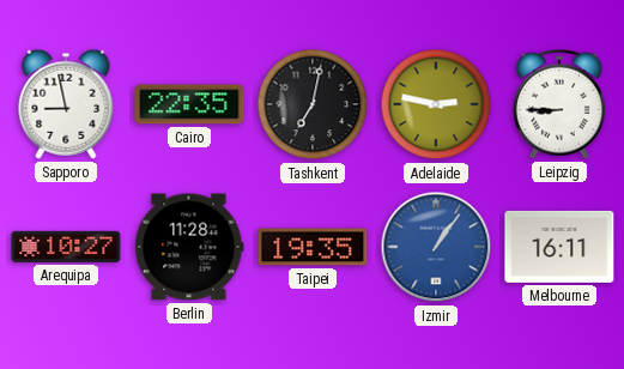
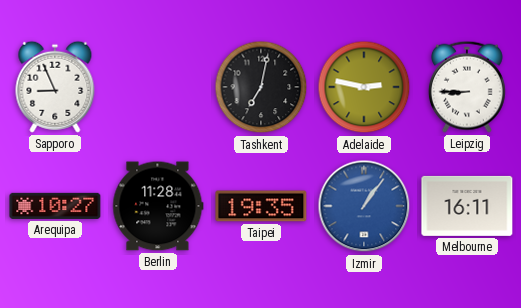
Sapporo: 8:58 -> 8:56 (55, 87)
Cairo: 22:35 -> none (189, 104)
